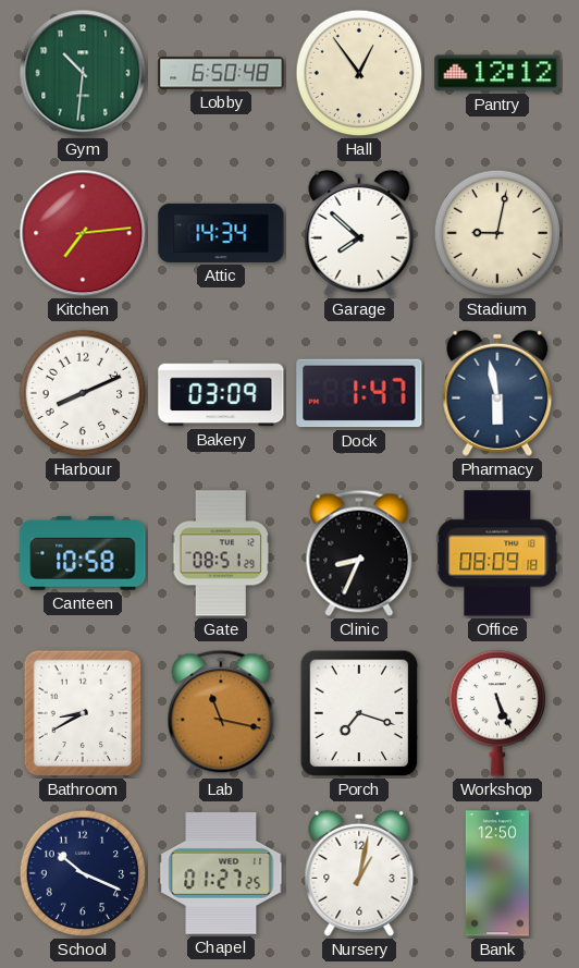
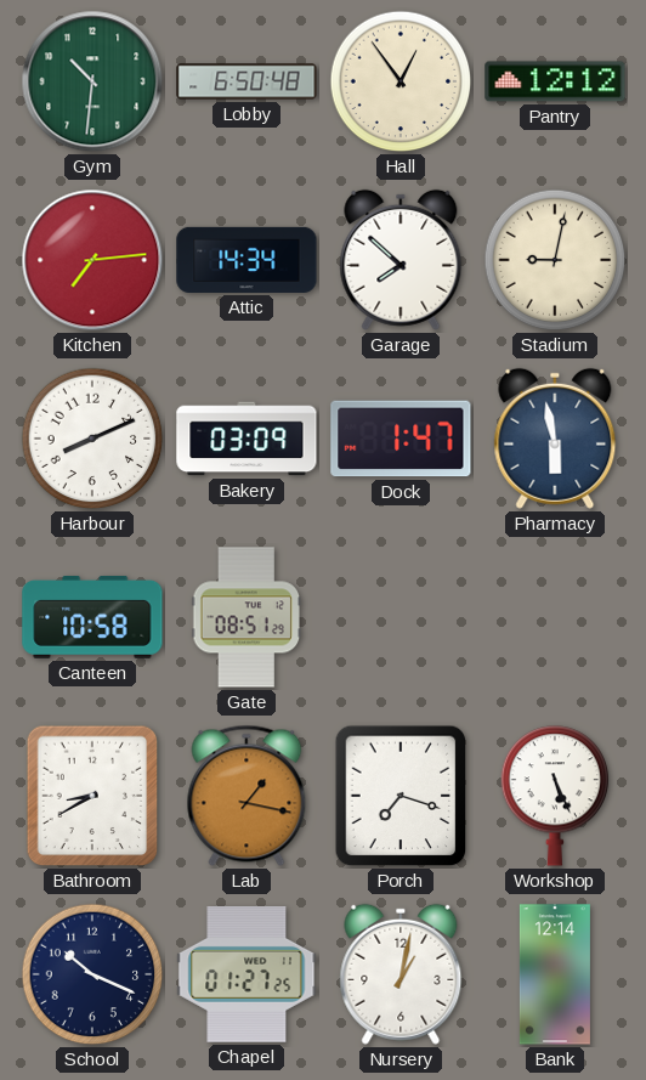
Clinic: 8:34 -> none (359, 553)
Office: 08:09 -> none (497, 553)
Lab: 11:17 -> 1:17 (246, 796)
Bank: 12:50 -> 12:14 (555, 974)
